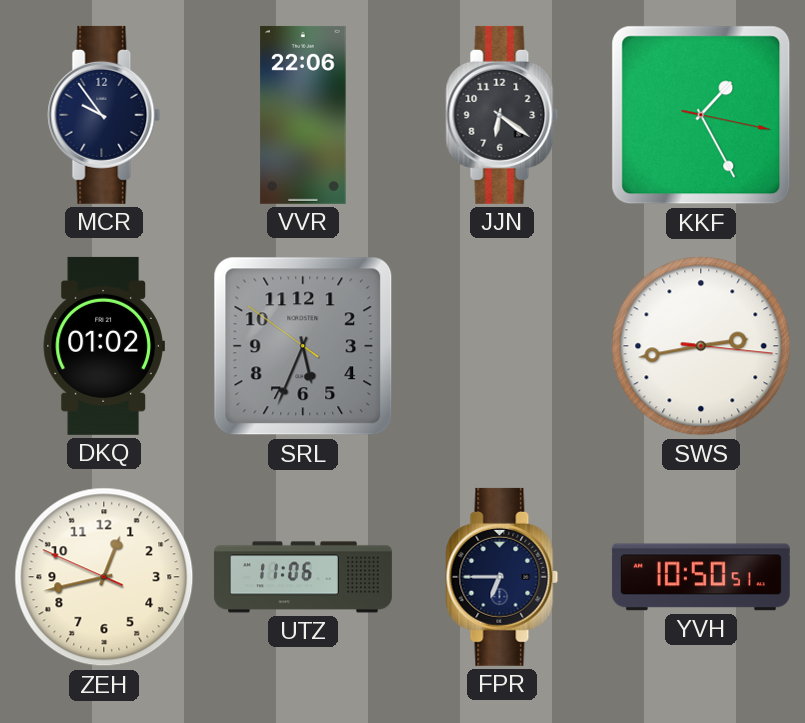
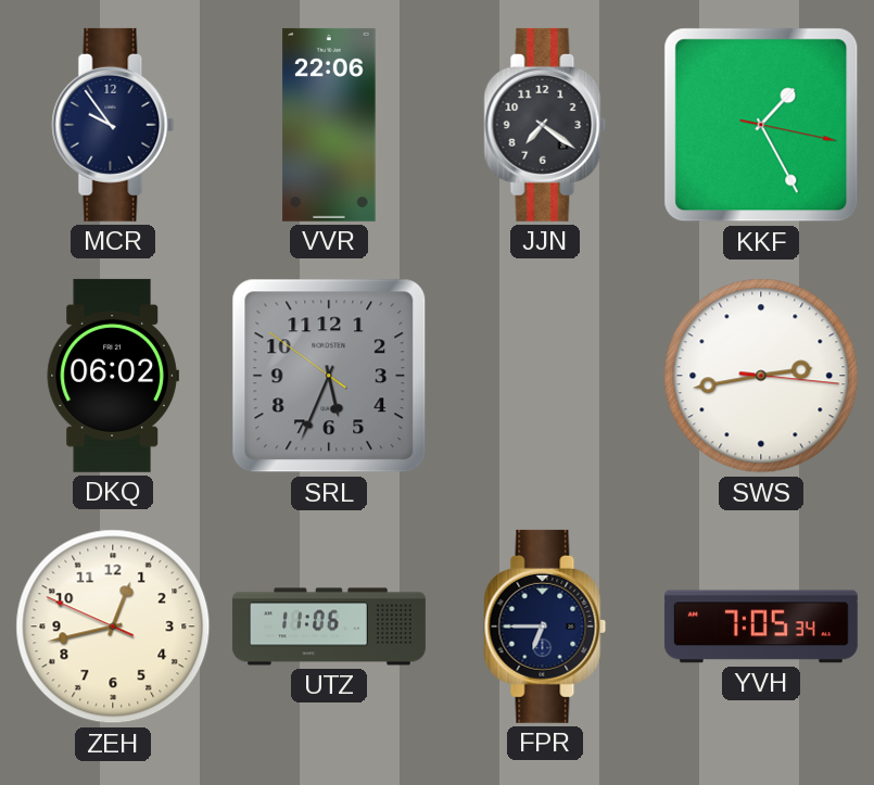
JJN: 6:21 -> 7:21 (545, 125)
DKQ: 01:02 -> 06:02 (113, 376)
YVH: 10:50 -> 7:05 (761, 626)
